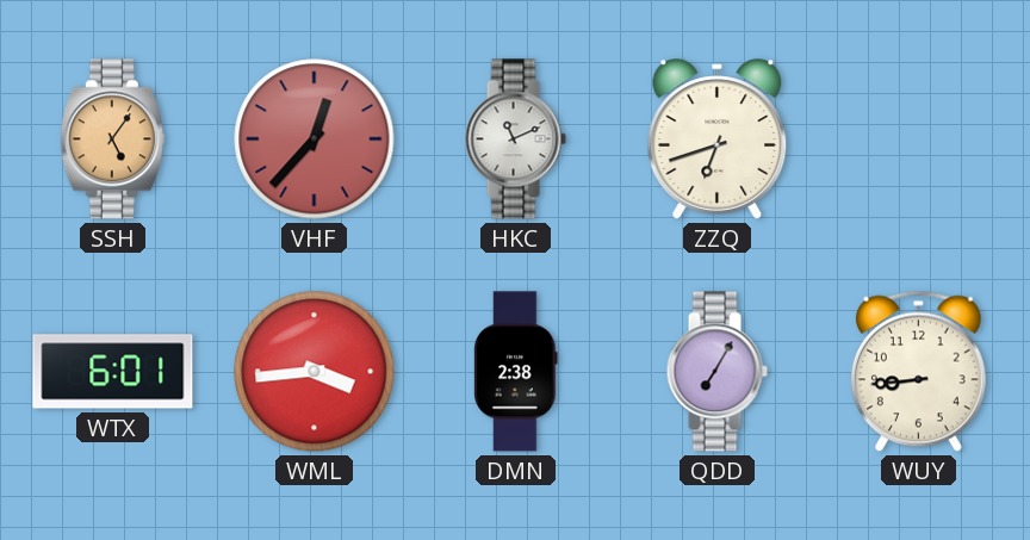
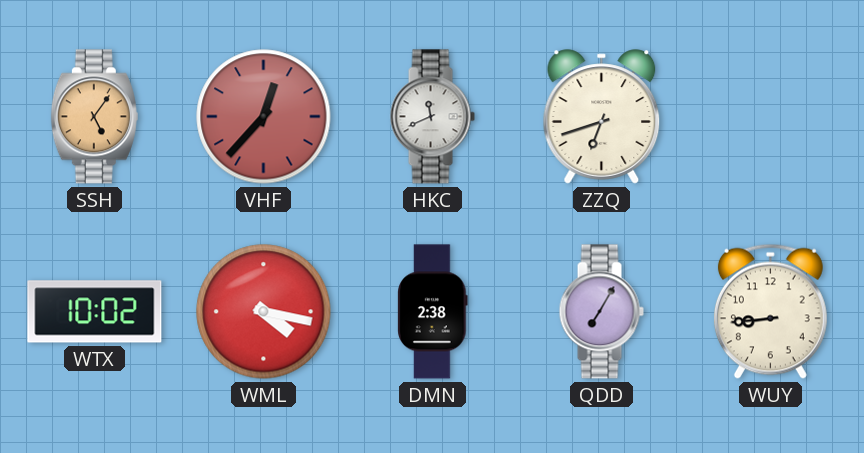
HKC: 11:11 -> 11:41 (432, 117)
WTX: 6:01 -> 10:02 (95, 312)
WML: 3:44 -> 4:17 (264, 312)
